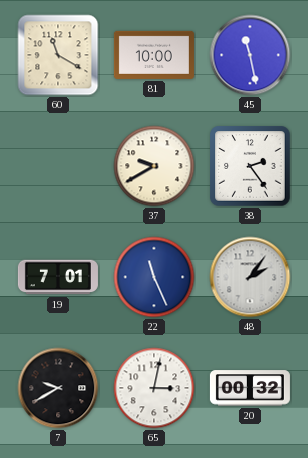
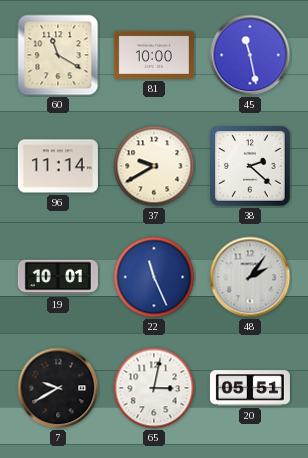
96: none -> 11:14 (58, 166)
38: 2:24 -> 2:22 (250, 166)
19: 7:01 -> 10:01 (58, 277)
20: 00:32 -> 05:51 (250, 388)
